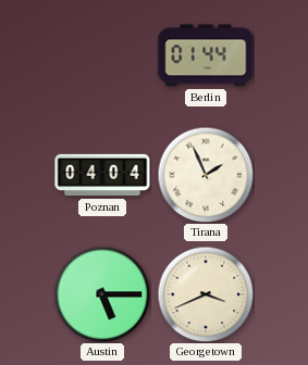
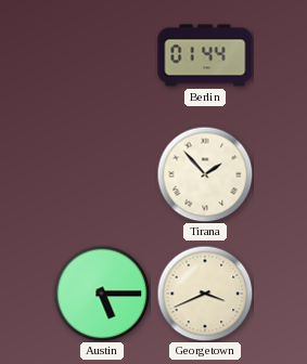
Poznan: 04:04 -> none (102, 175)
Tirana: 1:56 -> 1:53 (205, 174)
